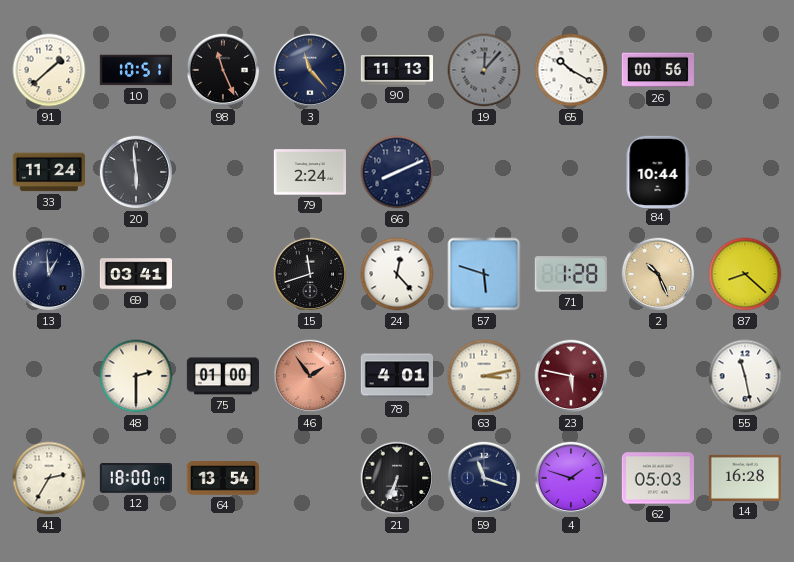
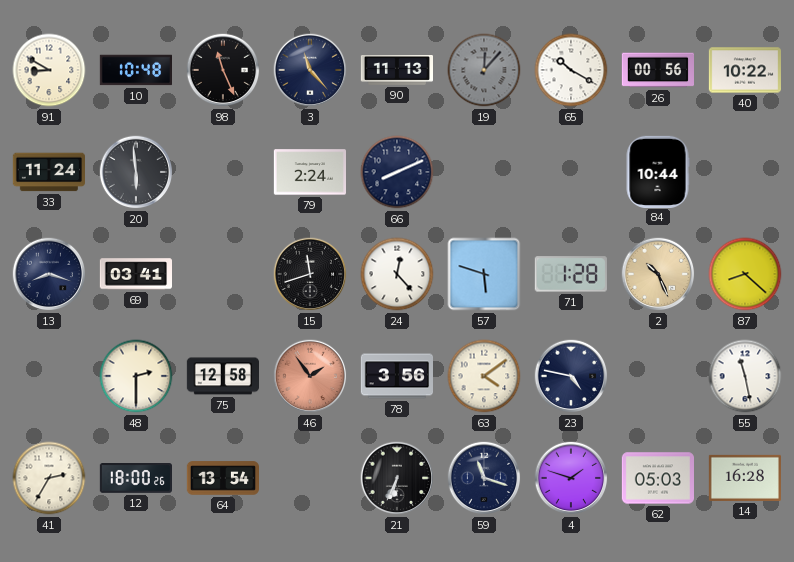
91: 1:38 -> 8:50 (49, 70)
10: 10:51 -> 10:48 (135, 70)
40: none -> 10:22 (744, 70)
13: 12:59 -> 8:18 (49, 274)
75: 01:00 -> 12:58 (222, 376)
78: 4:01 -> 3:56 (396, 376)
63: 3:13 -> 4:09 (484, 376)
23: 5:47 -> 4:47 (571, 376)
23 dial: burgundy -> navy (571, 376)
12: 18:00:07 -> 18:00:26 (135, 479)
